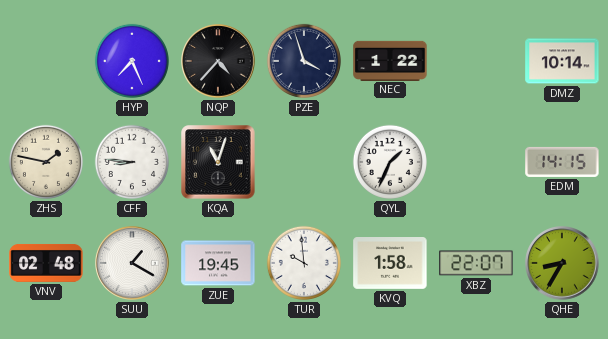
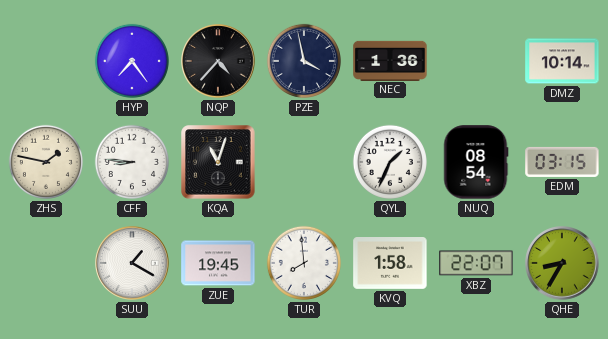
HYP: 7:26 -> 7:24 (132, 61)
PZE: 3:57 -> 3:58 (304, 61)
NEC: 1:22 -> 1:36 (390, 60)
NUQ: none -> 08:54 (476, 162)
EDM: 14:15 -> 03:15 (562, 162)
VNV: 02:48 -> none (46, 263)
TUR: 9:59 -> 7:59 (304, 263)
